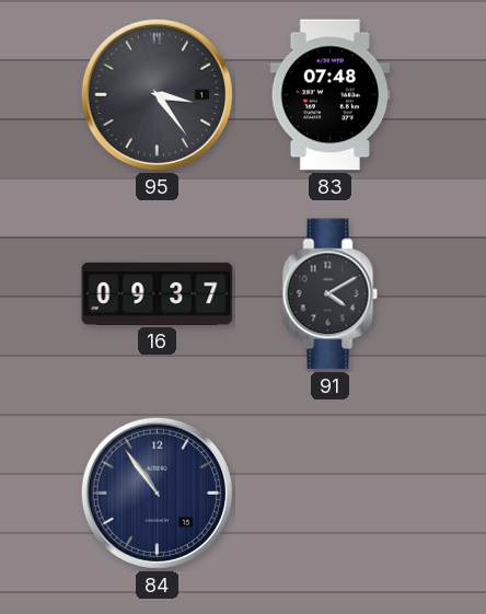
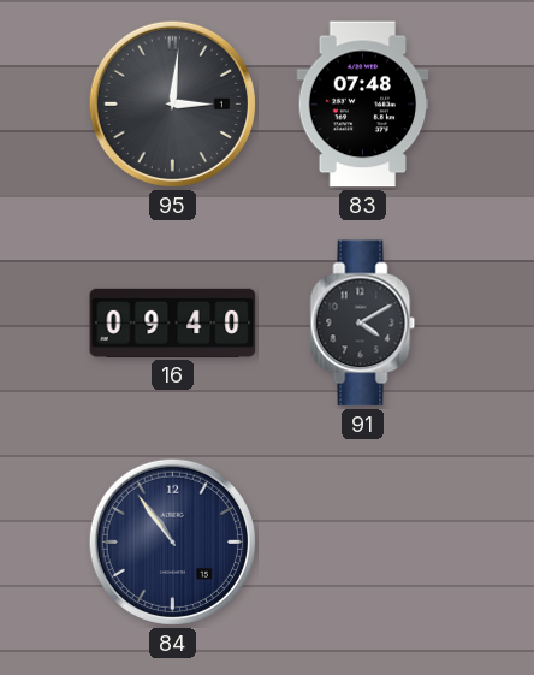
95: 3:24 -> 3:01 (172, 103)
16: 09:37 -> 09:40 (173, 322)
